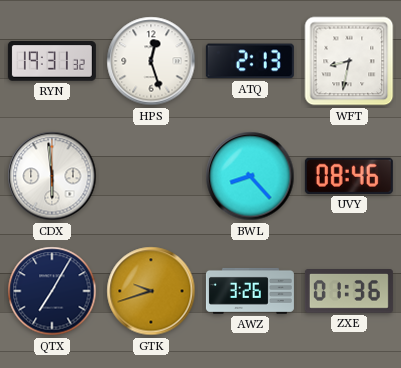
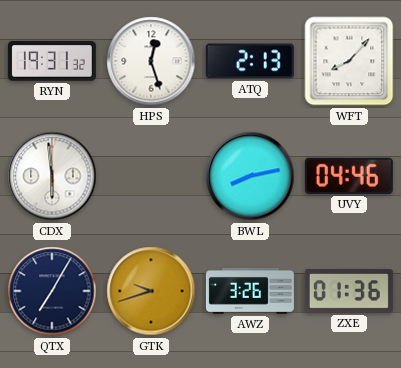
WFT: 8:32 -> 8:07 (349, 61)
BWL: 8:23 -> 8:13 (250, 176)
UVY: 08:46 -> 04:46 (349, 176)
